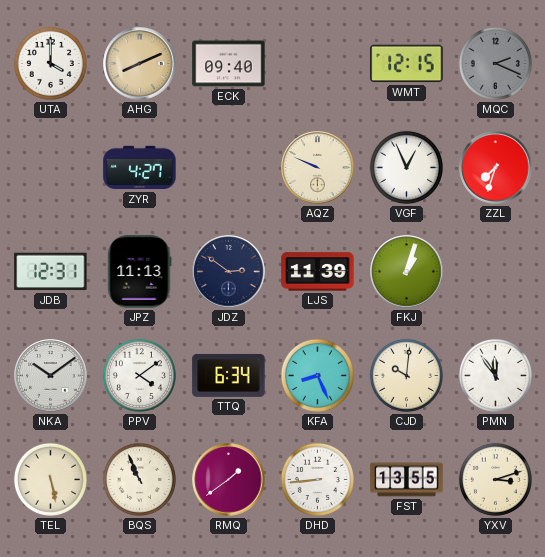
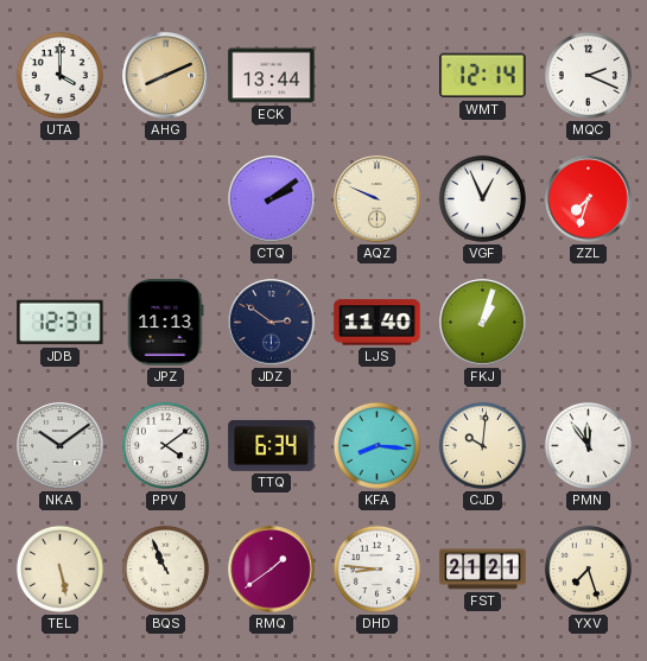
ECK: 09:40 -> 13:44 (272, 76)
WMT: 12:15 -> 12:14 (483, 76)
MQC dial: grey -> white (588, 75)
ZYR: 4:27 -> none (140, 168)
CTQ: none -> 2:09 (272, 199)
LJS: 11:39 -> 11:40 (378, 323)
KFA: 8:26 -> 8:16 (376, 445)
DHD: 8:44 -> 8:46 (376, 568)
FST: 13:55 -> 21:21 (483, 570)
YXV: 3:12 -> 7:27 (588, 568)
